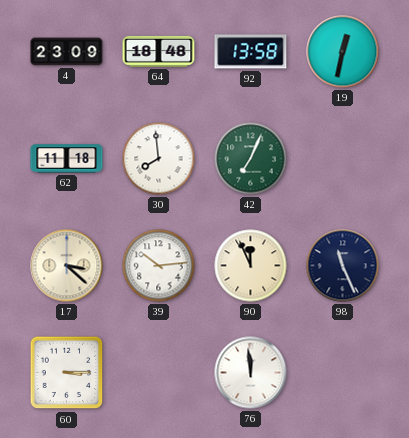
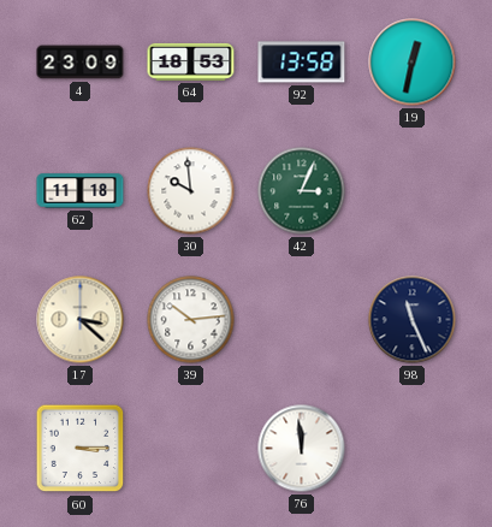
64: 18:48 -> 18:53 (191, 61)
30: 7:59 -> 9:59 (191, 191)
42: 7:04 -> 3:04 (302, 191)
90: 11:56 -> none (251, 266)
